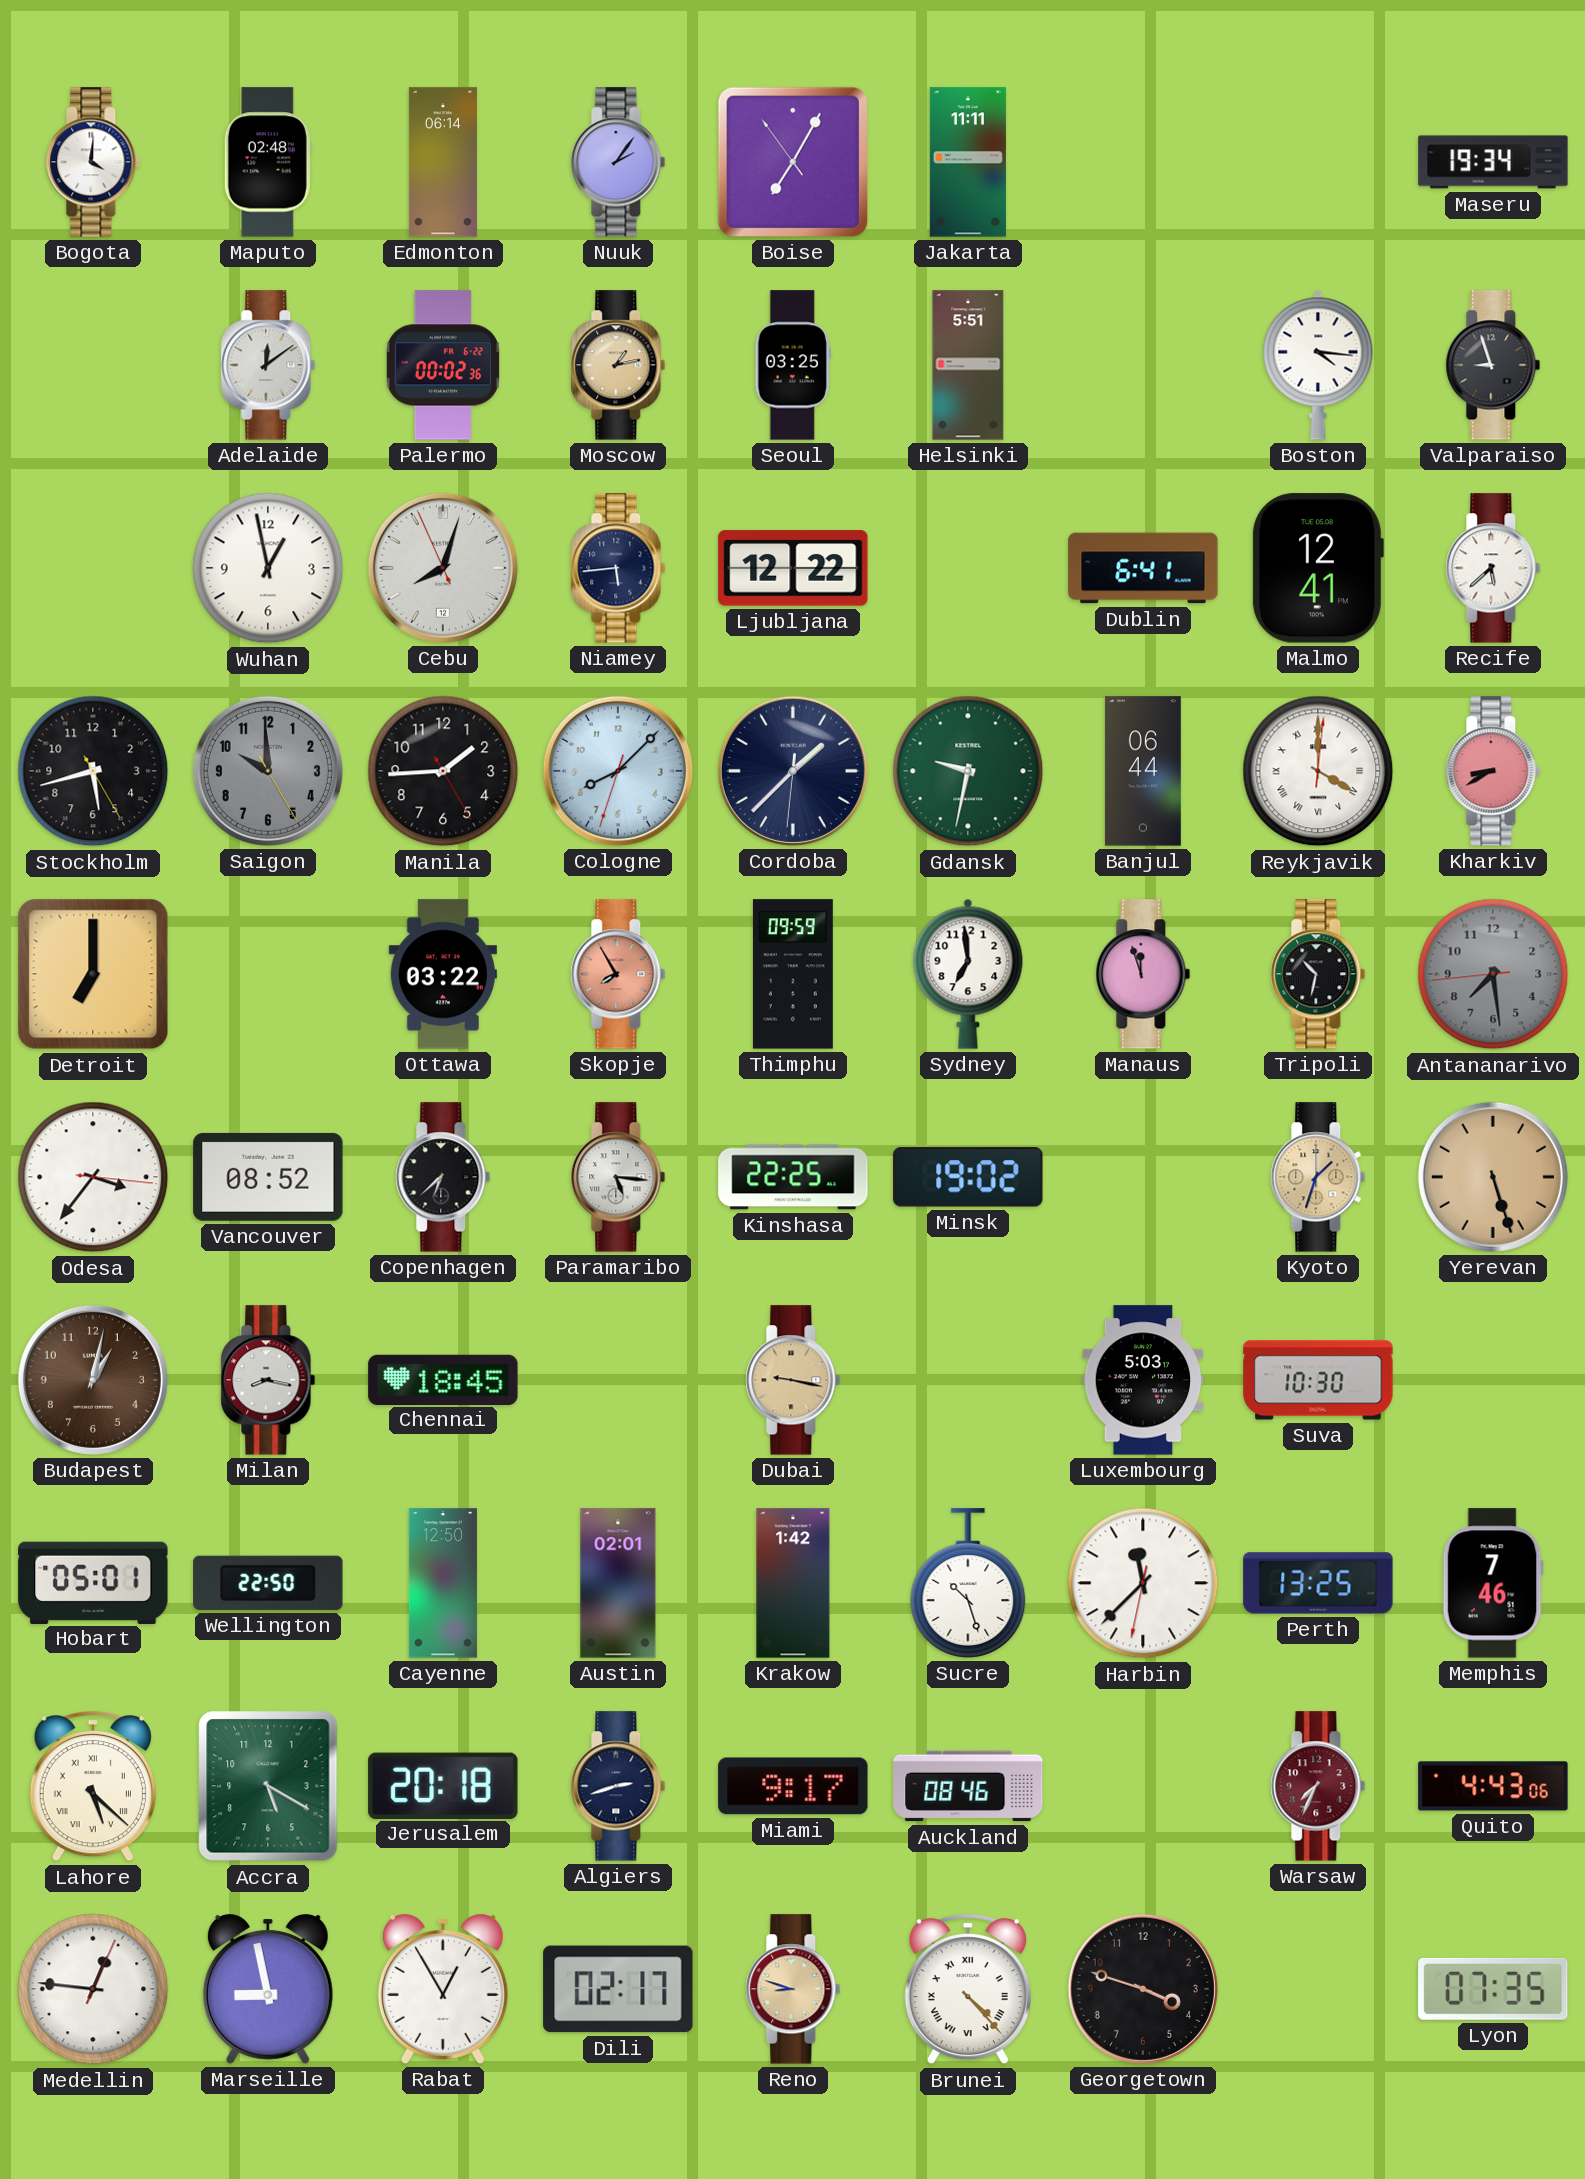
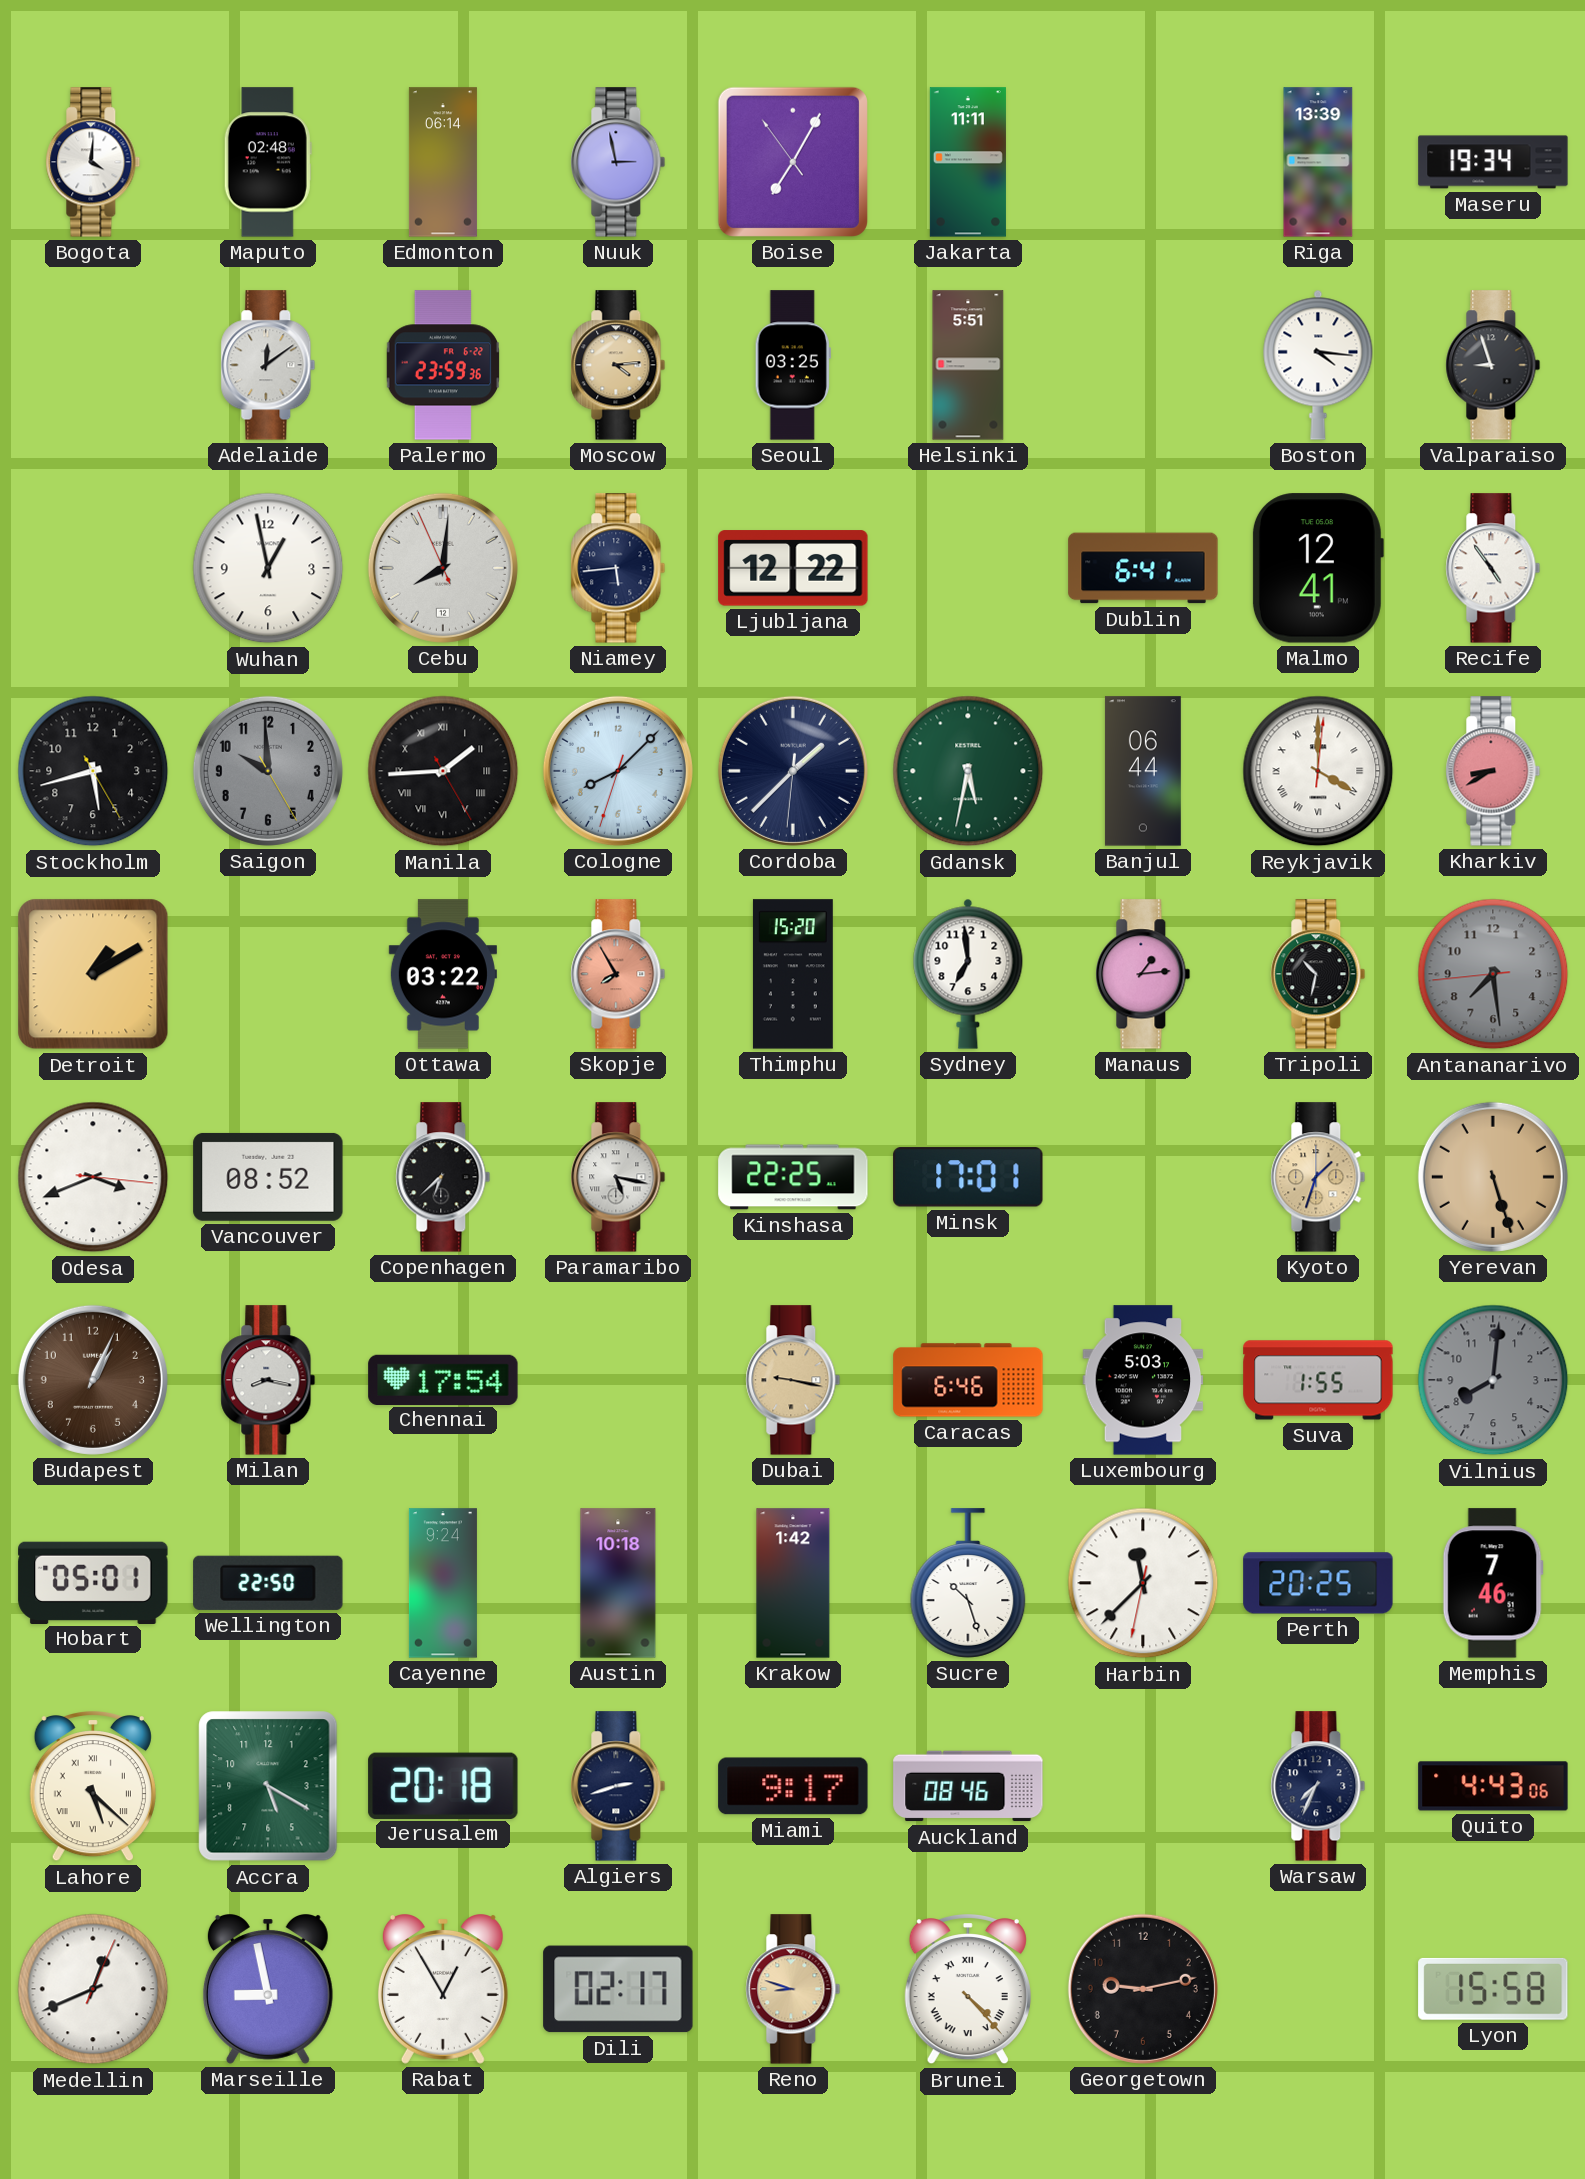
Nuuk: 2:06 -> 2:58 (618, 162)
Riga: none -> 13:39 (1318, 162)
Palermo: 00:02 -> 23:59 (442, 365)
Moscow: 1:13 -> 4:14 (618, 365)
Cebu: 8:02 -> 8:00 (443, 568)
Recife: 5:38 -> 4:54 (1493, 568)
Manila numerals: Arabic -> Roman (443, 771)
Gdansk: 9:32 -> 5:32 (968, 771)
Detroit: 7:00 -> 1:10 (93, 974)
Thimphu: 09:59 -> 15:20 (793, 974)
Manaus: 11:57 -> 1:14 (1143, 974)
Odesa: 3:36 -> 3:41 (93, 1177)
Paramaribo: 5:16 -> 5:17 (618, 1177)
Minsk: 19:02 -> 17:01 (968, 1177)
Budapest: 1:02 -> 1:04 (93, 1380)
Chennai: 18:45 -> 17:54 (443, 1379)
Caracas: none -> 6:46 (968, 1380)
Suva: 10:30 -> 1:55 (1318, 1380)
Vilnius: none -> 8:01 (1493, 1380)
Cayenne: 12:50 -> 9:24 (443, 1583)
Austin: 02:01 -> 10:18 (618, 1583)
Perth: 13:25 -> 20:25 (1318, 1583)
Warsaw dial: burgundy -> navy (1318, 1786)
Medellin: 12:46 -> 12:41 (93, 1989)
Georgetown: 3:48 -> 9:13 (1143, 1989)
Lyon: 07:35 -> 15:58 (1493, 1989)
